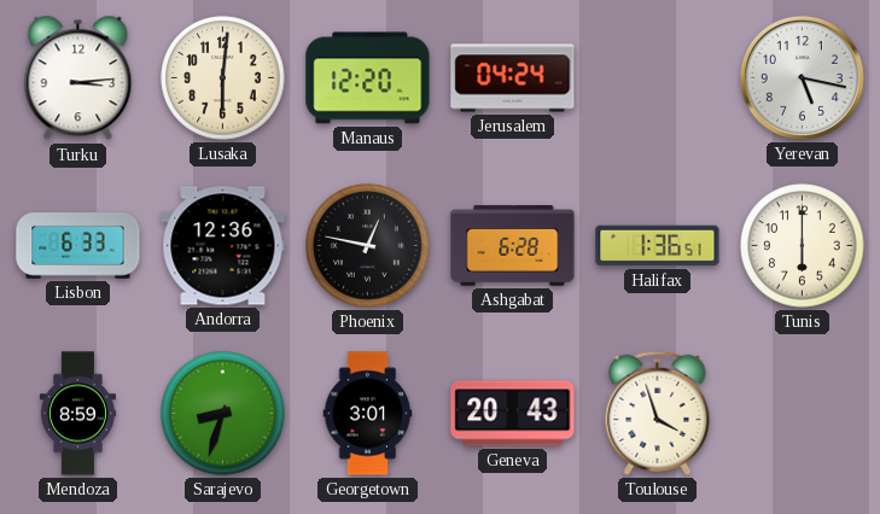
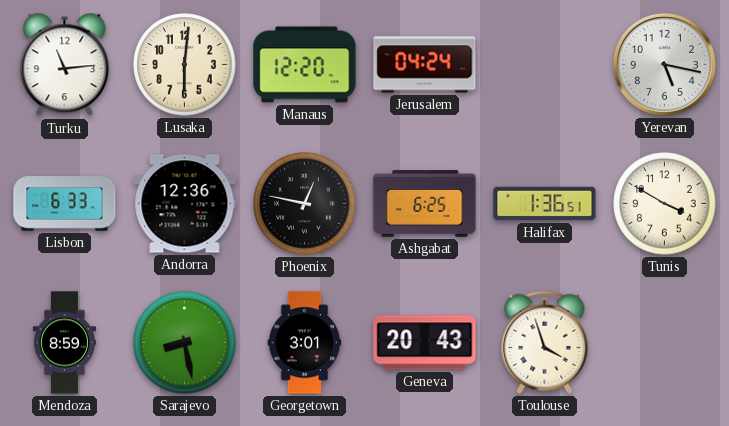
Turku: 3:14 -> 11:14 (65, 65)
Ashgabat: 6:28 -> 6:25 (425, 204)
Tunis: 6:00 -> 3:50 (665, 204)
Sarajevo: 8:33 -> 8:28 (185, 343)
